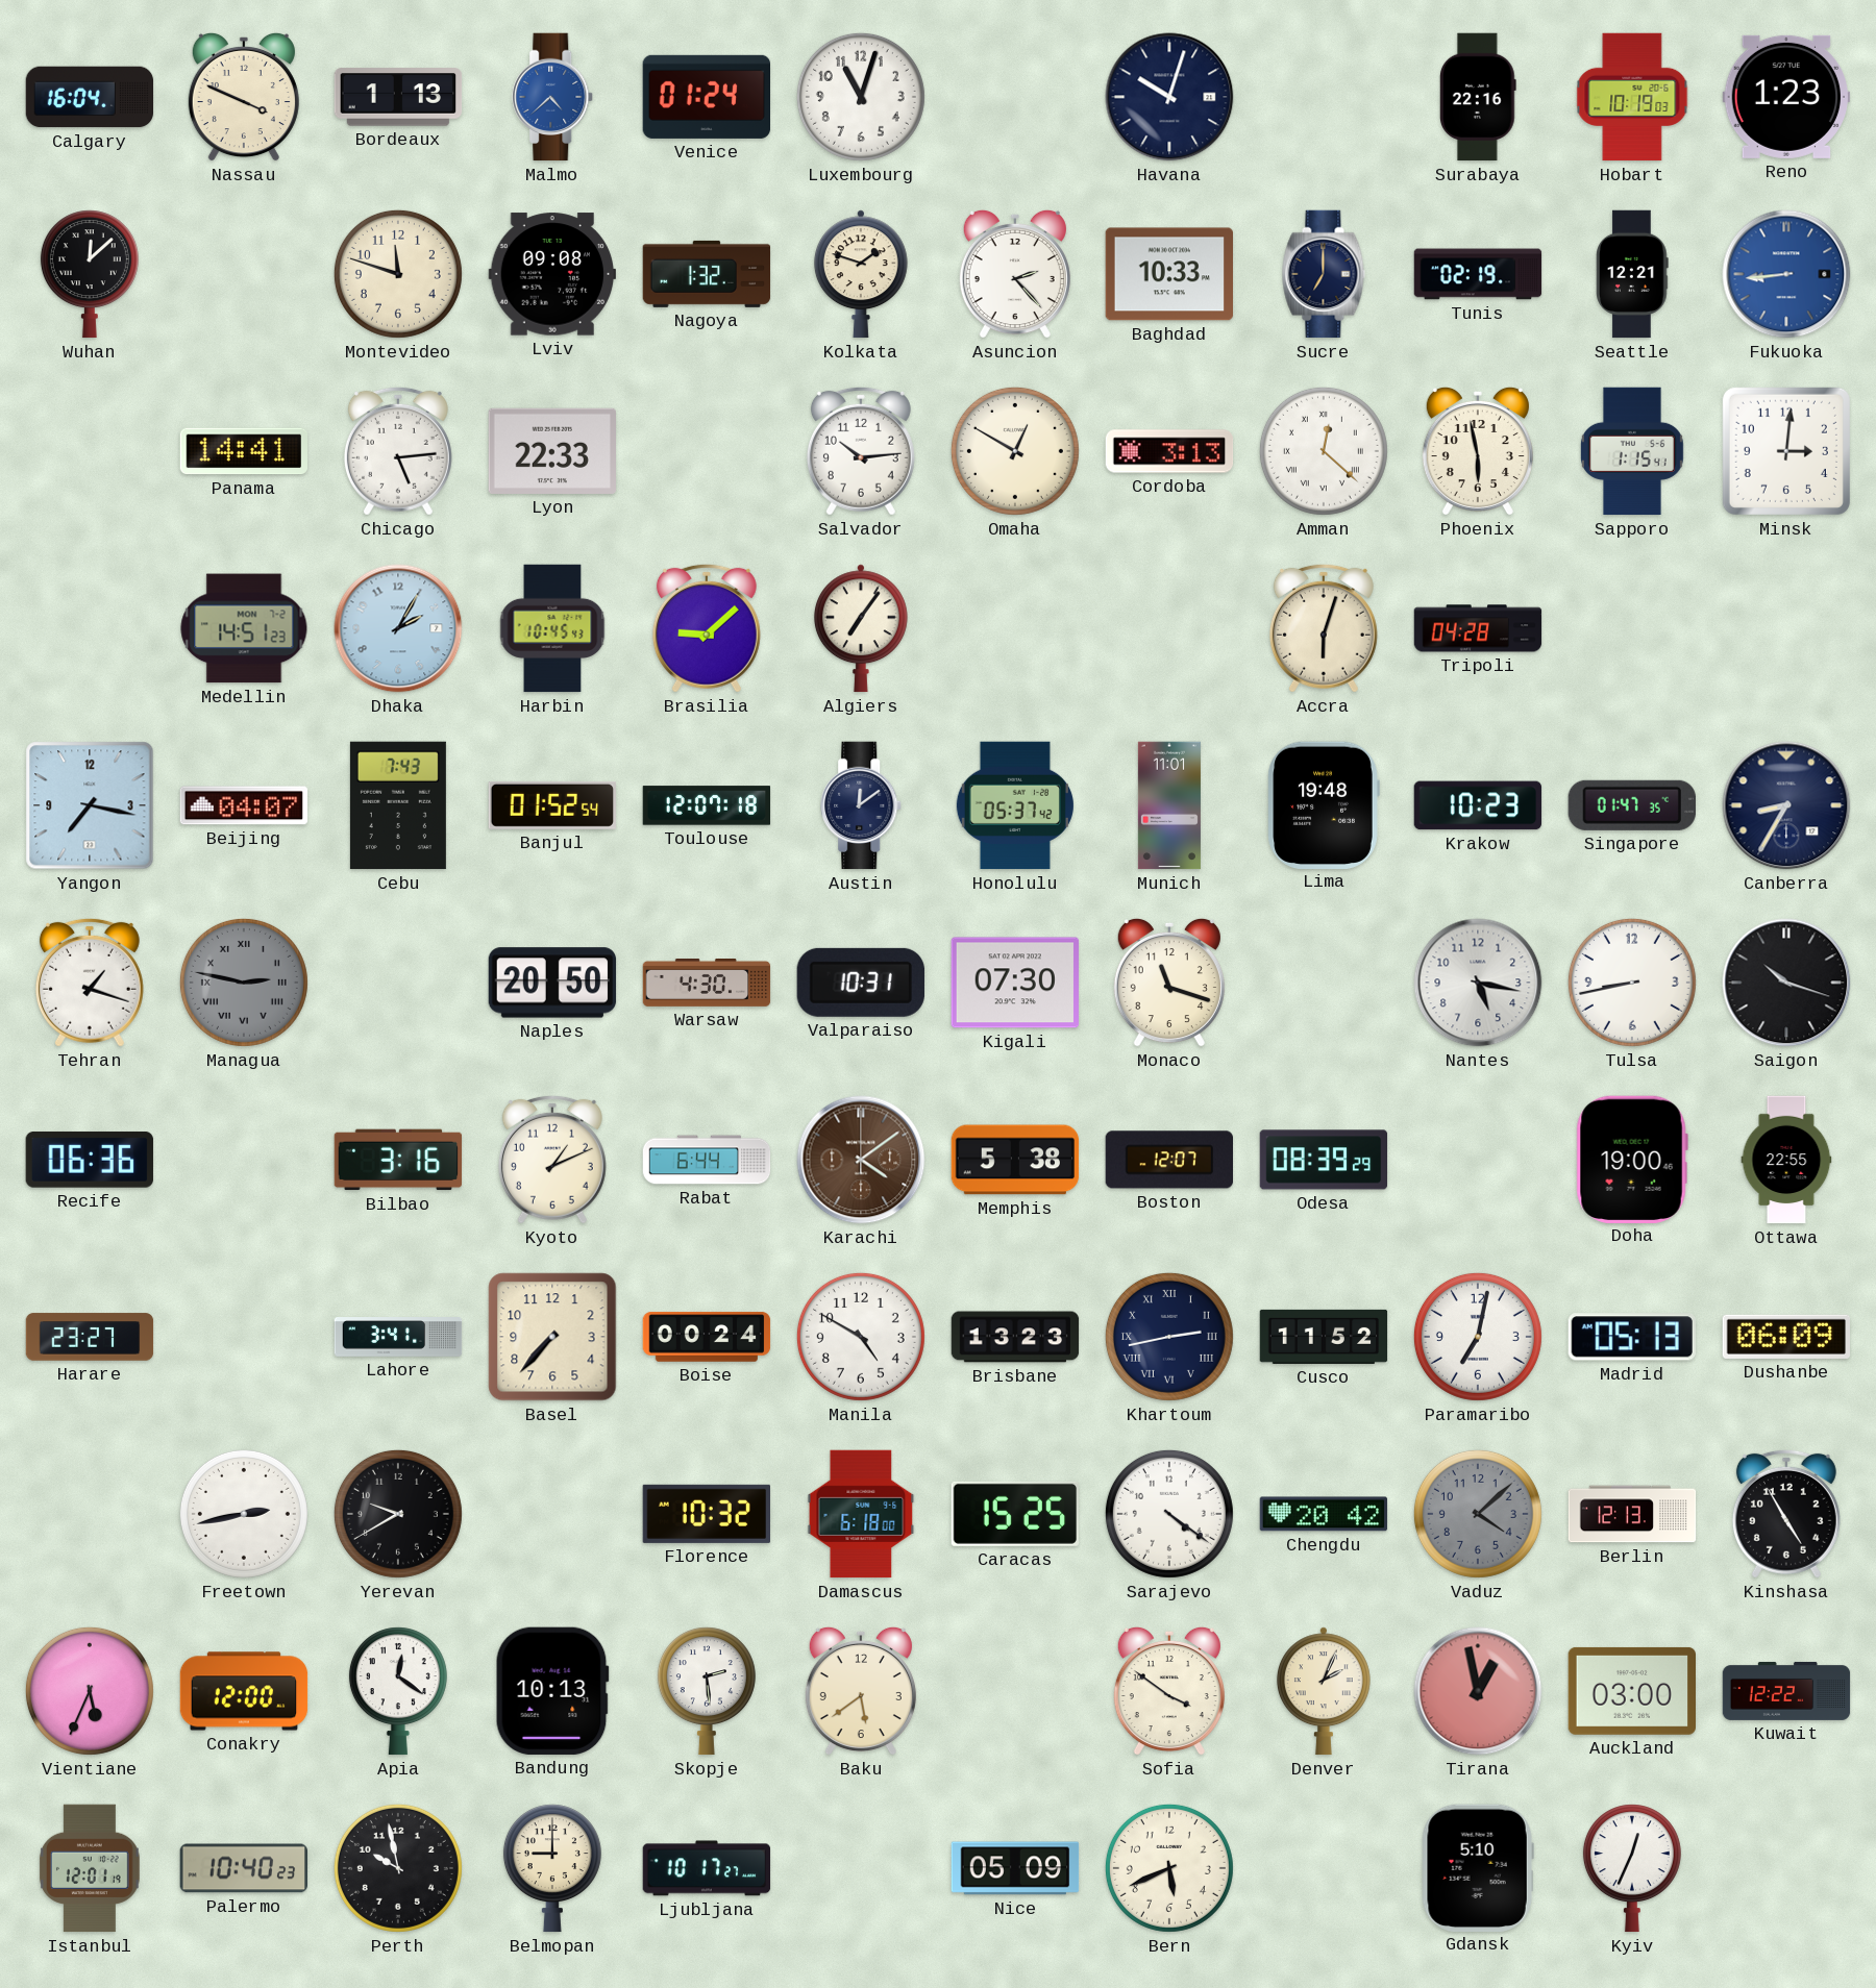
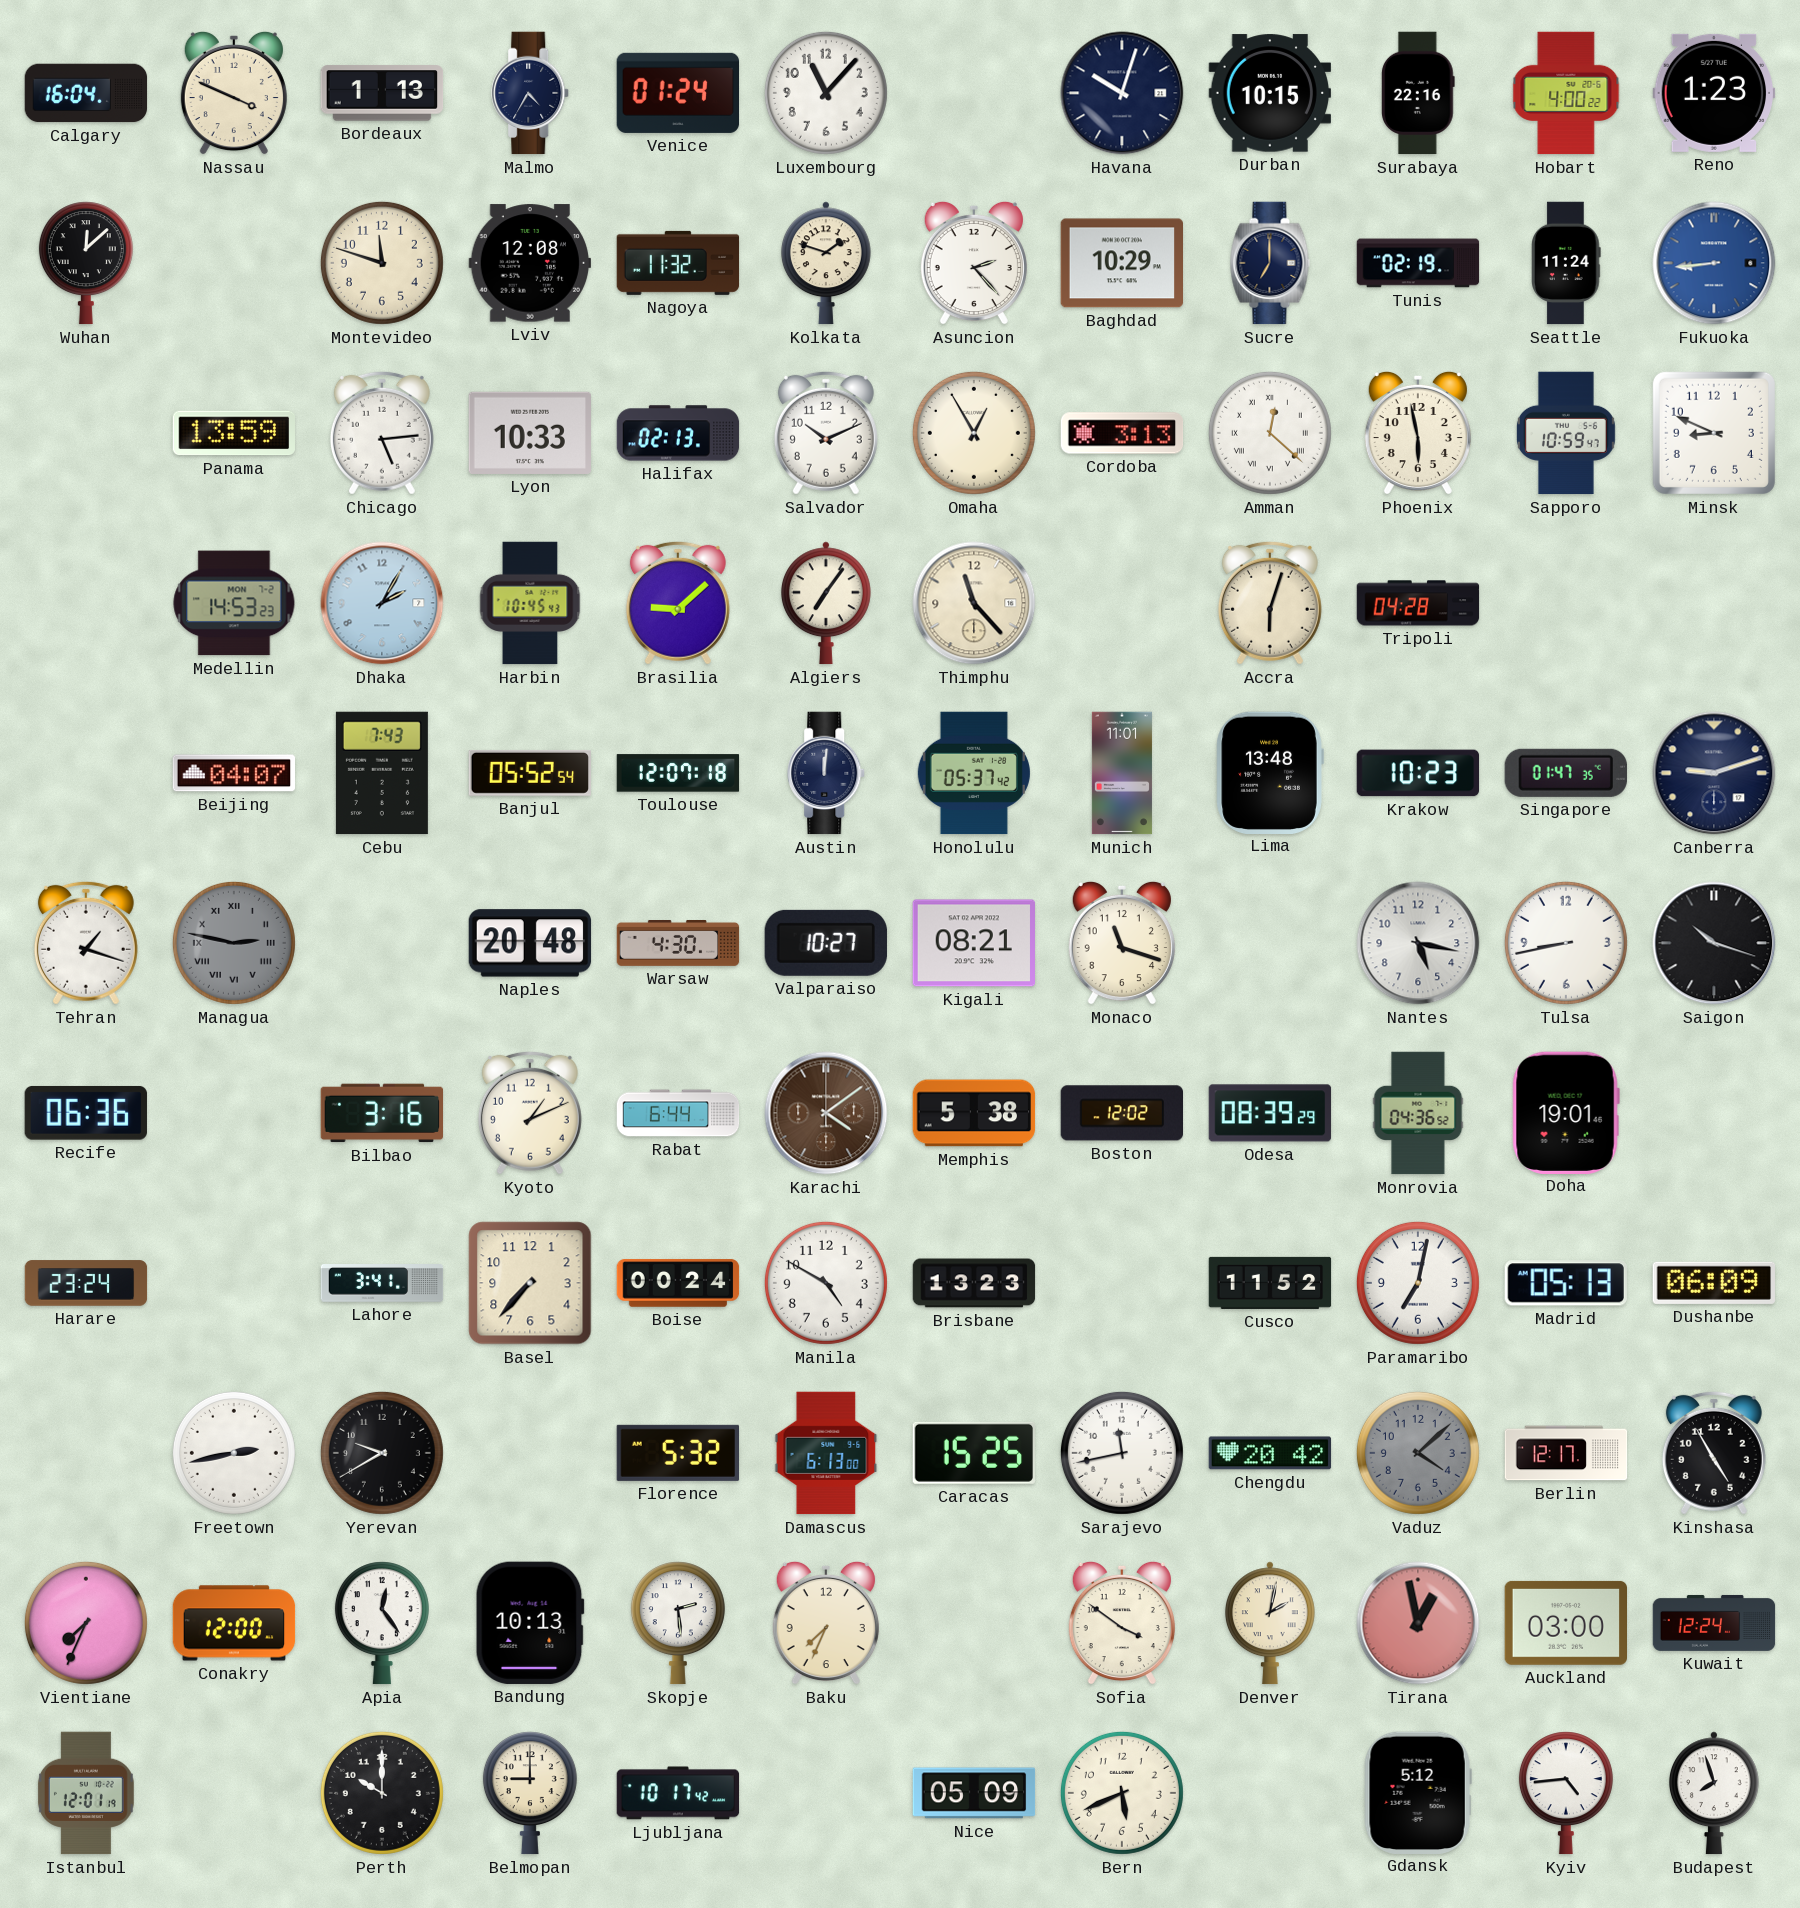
Malmo: 4:38 -> 4:35 (531, 93)
Malmo dial: blue -> navy (531, 93)
Luxembourg: 11:03 -> 11:07 (826, 93)
Durban: none -> 10:15 (1269, 93)
Hobart: 10:19 -> 4:00 (1566, 93)
Lviv: 09:08 -> 12:08 (529, 263)
Nagoya: 1:32 -> 11:32 (678, 263)
Baghdad: 10:33 -> 10:29 (1122, 263)
Seattle: 12:21 -> 11:24 (1566, 263)
Panama: 14:41 -> 13:59 (234, 433)
Lyon: 22:33 -> 10:33 (529, 433)
Halifax: none -> 02:13 (678, 433)
Salvador: 10:14 -> 10:11 (826, 433)
Omaha: 12:50 -> 12:55 (974, 433)
Sapporo: 1:15 -> 10:59 (1566, 433)
Minsk: 3:01 -> 8:49 (1714, 433)
Medellin: 14:51 -> 14:53 (234, 603)
Thimphu: none -> 11:23 (974, 603)
Yangon: 7:17 -> none (90, 805)
Banjul: 01:52 -> 05:52 (529, 773)
Austin: 12:09 -> 12:01 (827, 773)
Lima: 19:48 -> 13:48 (1270, 772)
Canberra: 8:35 -> 9:12 (1714, 773)
Naples: 20:50 -> 20:48 (530, 943)
Valparaiso: 10:31 -> 10:27 (826, 943)
Kigali: 07:30 -> 08:21 (973, 943)
Boston: 12:07 -> 12:02 (1121, 1113)
Monrovia: none -> 04:36 (1418, 1113)
Doha: 19:00 -> 19:01 (1566, 1112)
Ottawa: 22:55 -> none (1786, 1160)
Harare: 23:27 -> 23:24 (86, 1283)
Khartoum: 2:43 -> none (1169, 1337)
Florence: 10:32 -> 5:32 (677, 1453)
Damascus: 6:18 -> 6:13 (826, 1453)
Sarajevo: 4:21 -> 11:43 (1122, 1453)
Berlin: 12:13 -> 12:17 (1566, 1453)
Vientiane: 5:34 -> 7:34 (86, 1623)
Apia: 12:21 -> 12:24 (382, 1623)
Baku: 5:39 -> 7:34 (826, 1623)
Denver: 2:04 -> 2:02 (1270, 1623)
Kuwait: 12:22 -> 12:24 (1714, 1623)
Palermo: 10:40 -> none (243, 1868)
Perth: 9:58 -> 10:00 (382, 1793)
Ljubljana: 10:17:27 -> 10:17:42 (678, 1793)
Gdansk: 5:10 -> 5:12 (1418, 1792)
Kyiv: 12:34 -> 4:44 (1566, 1793)
Budapest: none -> 7:57 (1714, 1793)
